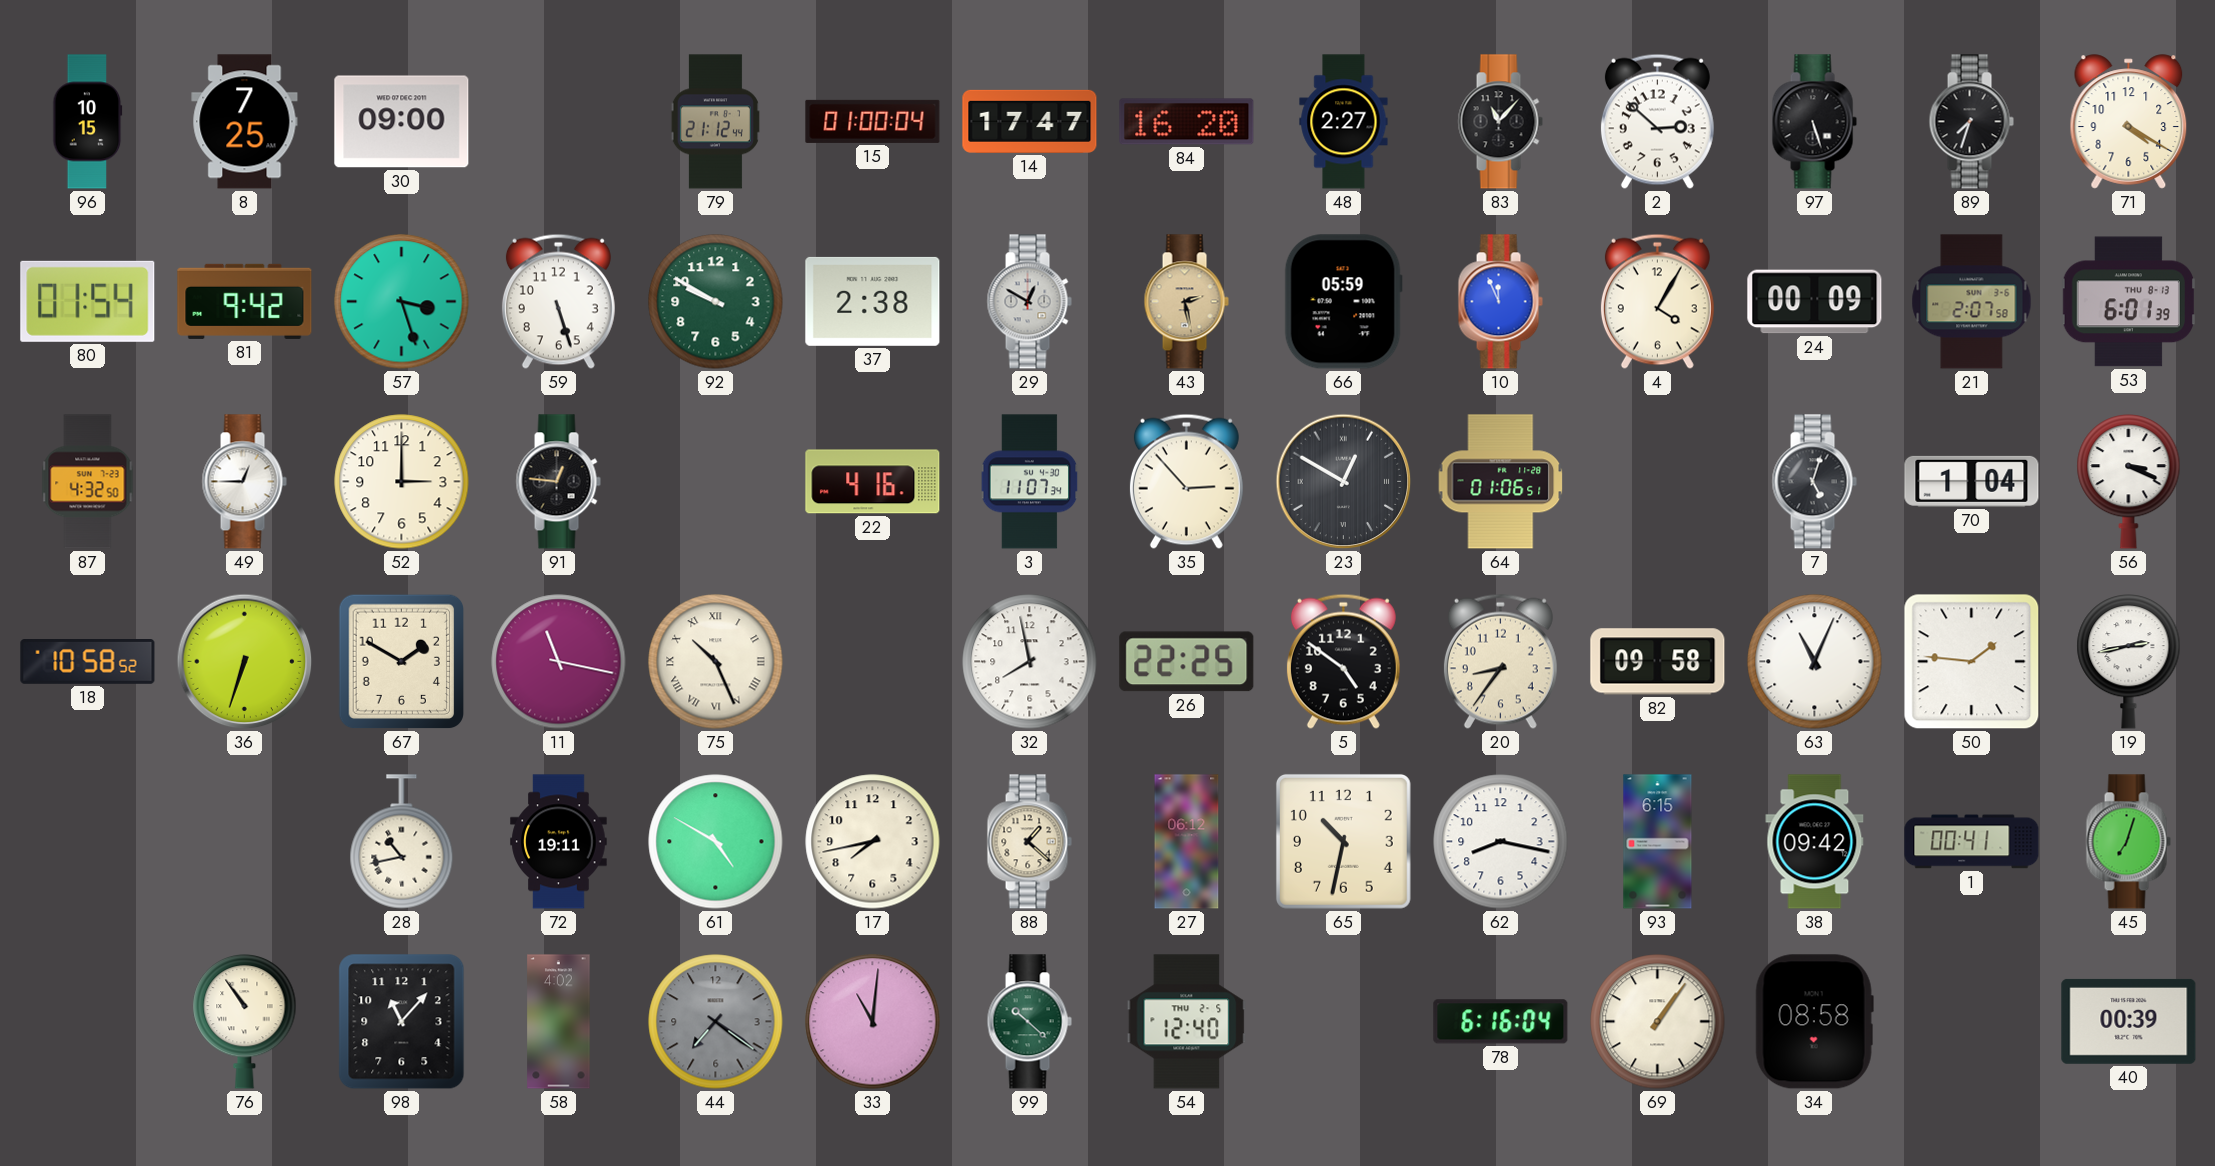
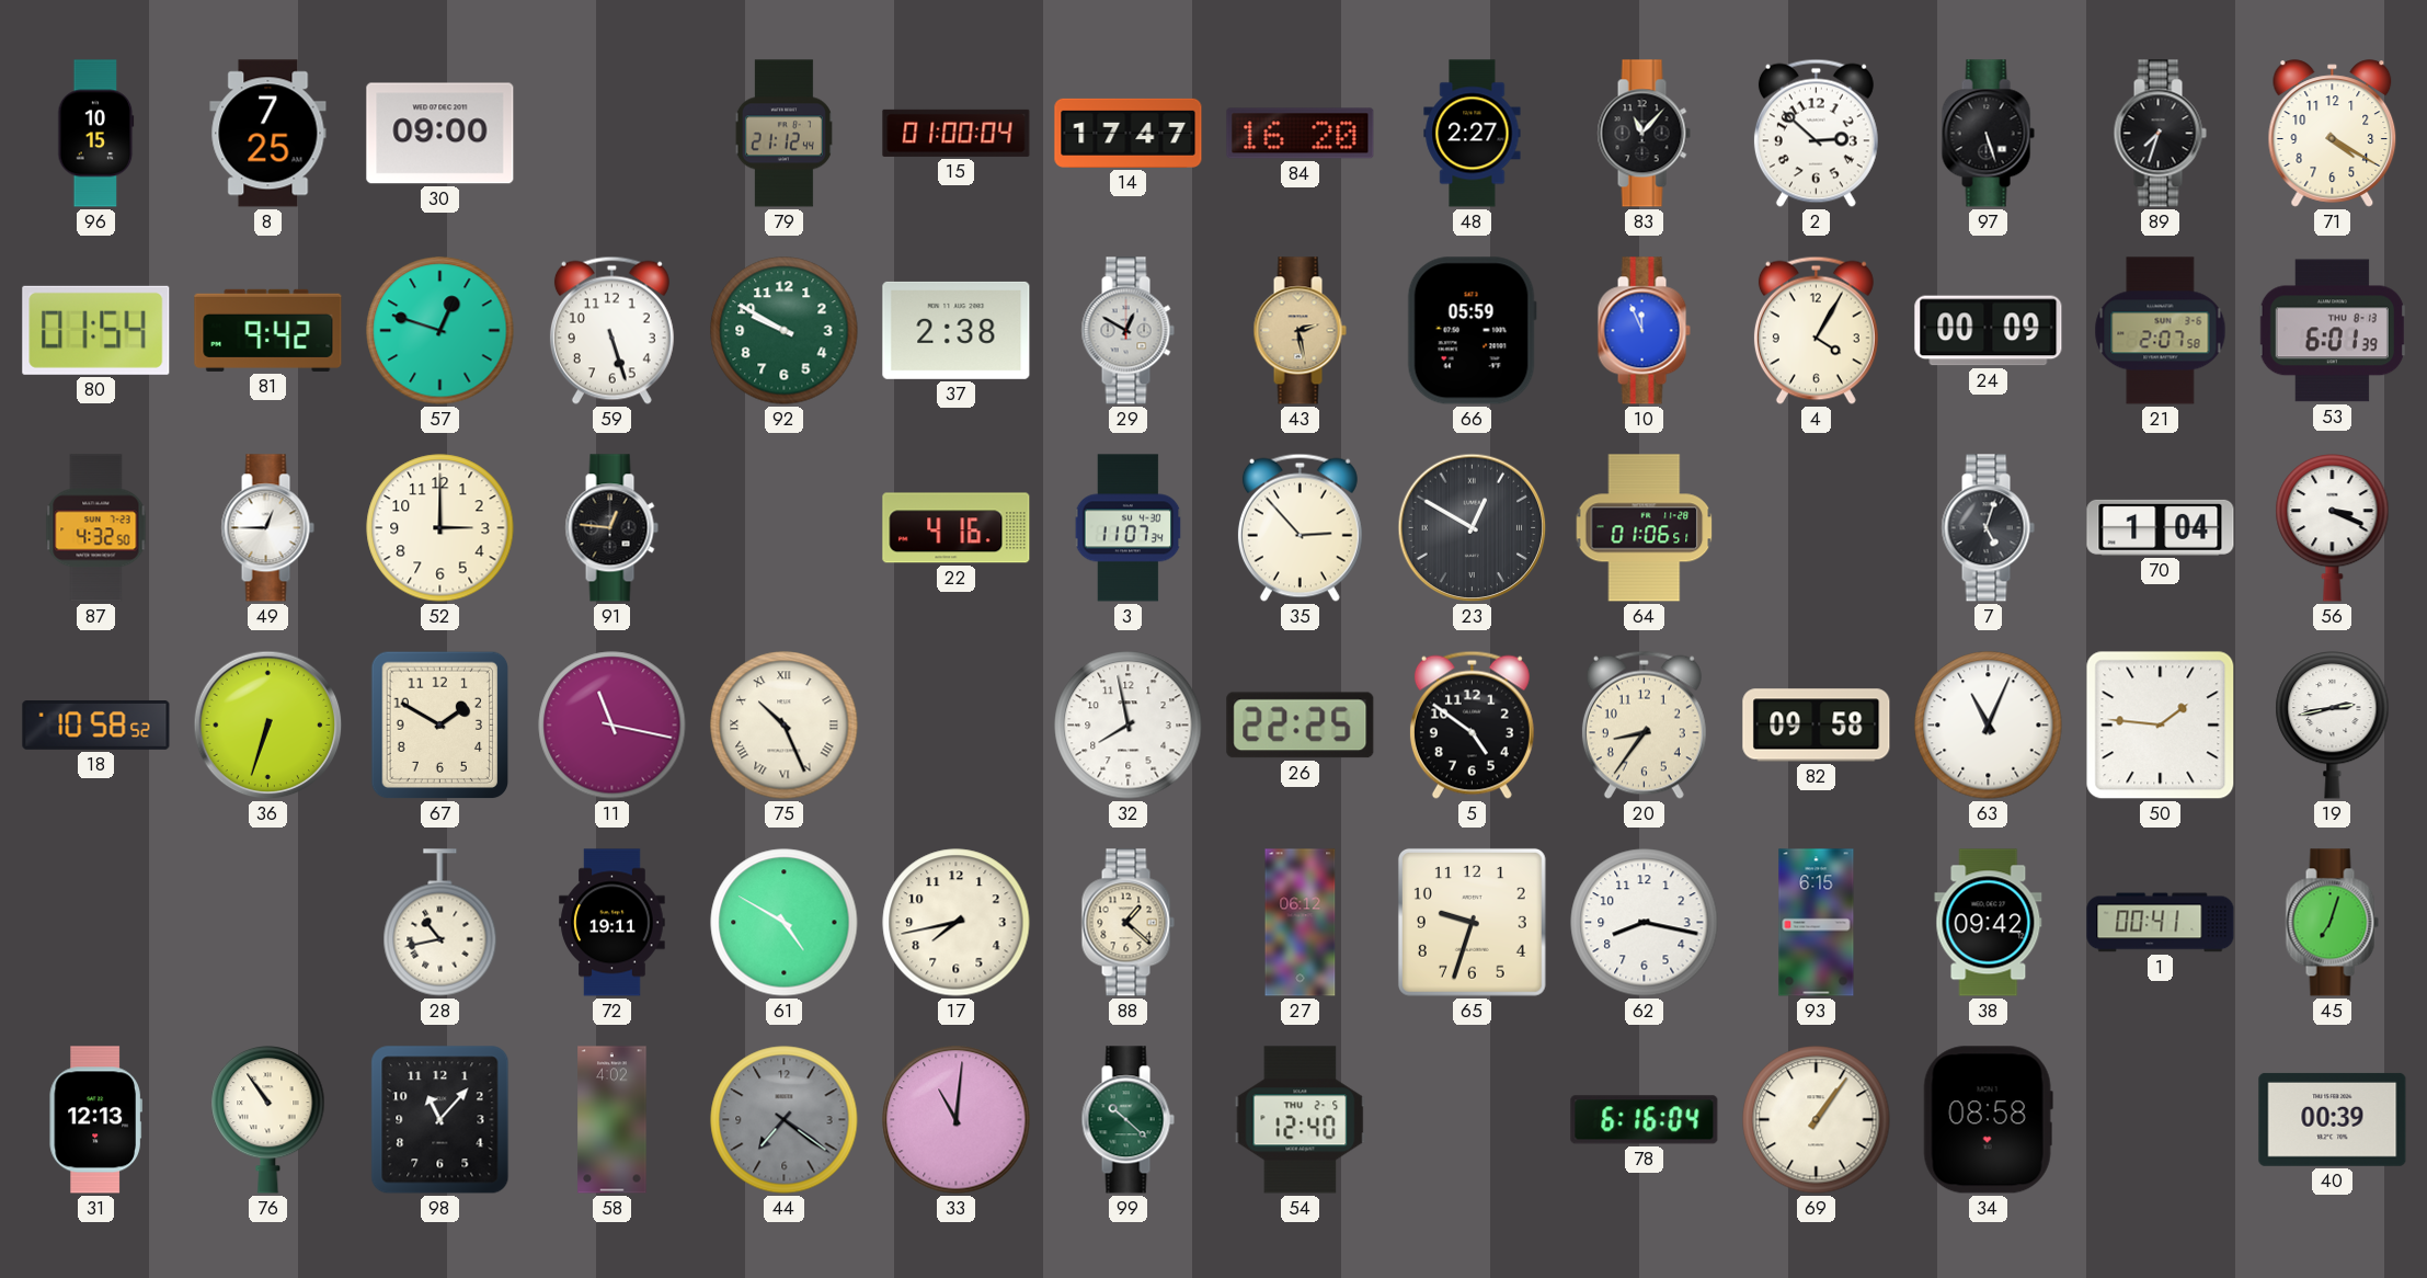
57: 3:27 -> 12:48 (440, 331)
65: 10:32 -> 9:33 (1472, 922)
31: none -> 12:13 (95, 1120)
